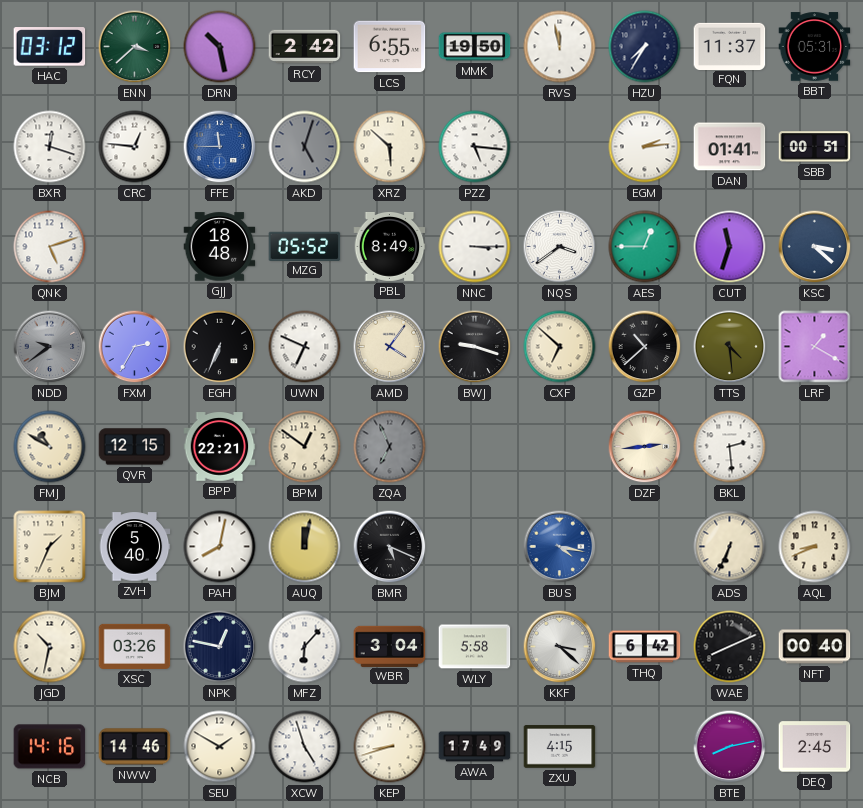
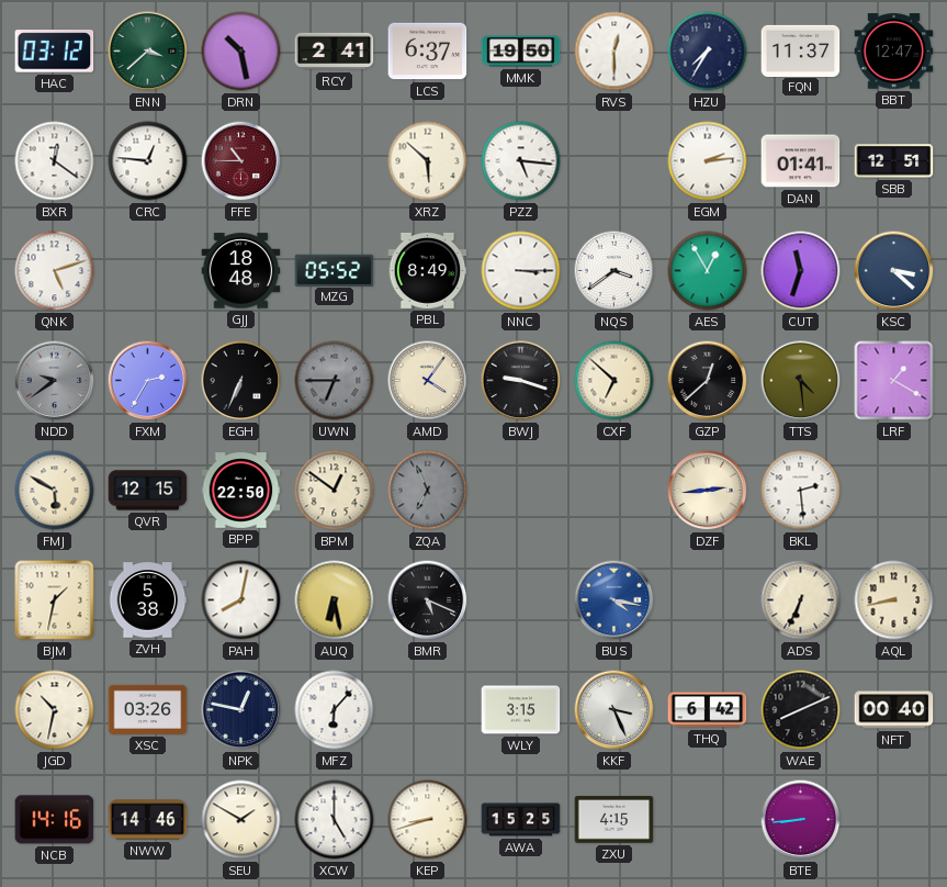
RCY: 2:42 -> 2:41 (335, 52)
LCS: 6:55 -> 6:37 (428, 52)
RVS: 11:58 -> 12:30 (615, 52)
BBT: 05:31 -> 12:47 (894, 52)
BXR: 12:18 -> 12:21 (55, 161)
FFE: 11:45 -> 10:45 (241, 161)
FFE dial: blue -> burgundy (241, 161)
AKD: 5:03 -> none (305, 147)
SBB: 00:51 -> 12:51 (894, 161)
AES: 12:45 -> 12:55 (708, 271)
UWN: 6:49 -> 6:45 (335, 381)
UWN dial: white -> grey (335, 381)
GZP: 10:38 -> 12:38 (708, 381)
FMJ: 10:50 -> 5:50 (55, 491)
BPP: 22:21 -> 22:50 (241, 491)
BJM: 1:34 -> 1:32 (55, 600)
ZVH: 5:40 -> 5:38 (148, 600)
AUQ: 12:02 -> 6:28 (335, 600)
AQL: 8:41 -> 8:43 (894, 600)
WBR: 3:04 -> none (390, 646)
WLY: 5:58 -> 3:15 (521, 710)
KKF: 3:22 -> 3:26 (615, 710)
XCW: 4:57 -> 5:00 (335, 820)
AWA: 17:49 -> 15:25 (521, 820)
BTE: 8:13 -> 8:44 (801, 820)
DEQ: 2:45 -> none (815, 747)
